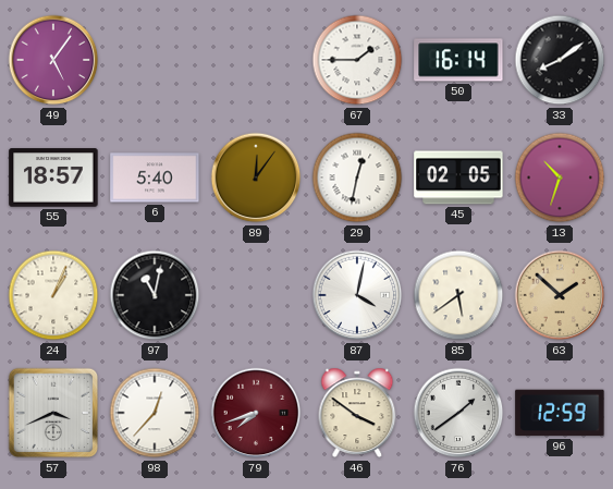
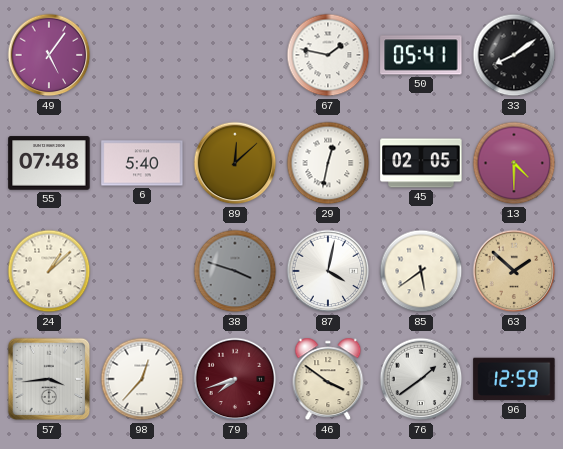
67: 1:45 -> 1:47 (328, 55)
50: 16:14 -> 05:41 (421, 55)
55: 18:57 -> 07:48 (49, 163)
89: 12:06 -> 12:08 (235, 163)
13: 10:33 -> 4:30 (514, 163)
24: 1:04 -> 1:08 (49, 271)
97: 11:02 -> none (155, 295)
38: none -> 3:48 (235, 271)
57: 3:41 -> 3:44 (49, 379)
